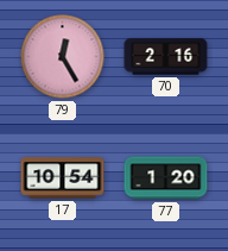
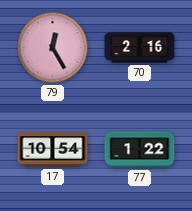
77: 1:20 -> 1:22 (140, 150)
